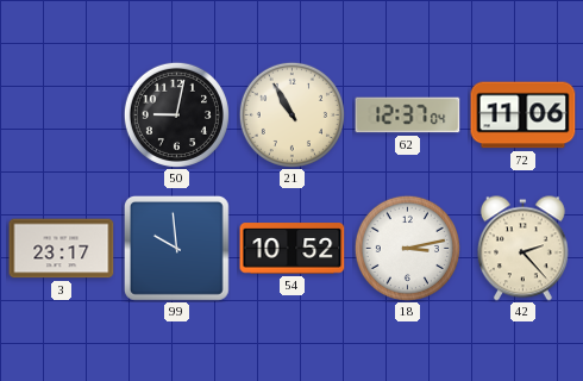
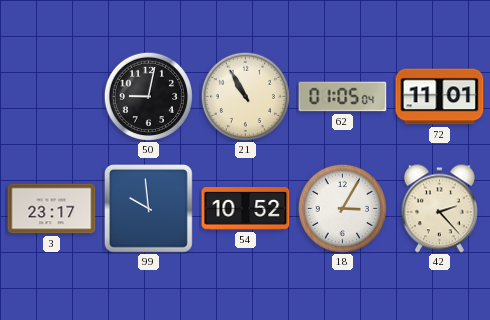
62: 12:37 -> 01:05 (343, 97)
72: 11:06 -> 11:01 (440, 97)
18: 3:13 -> 3:05 (342, 208)
